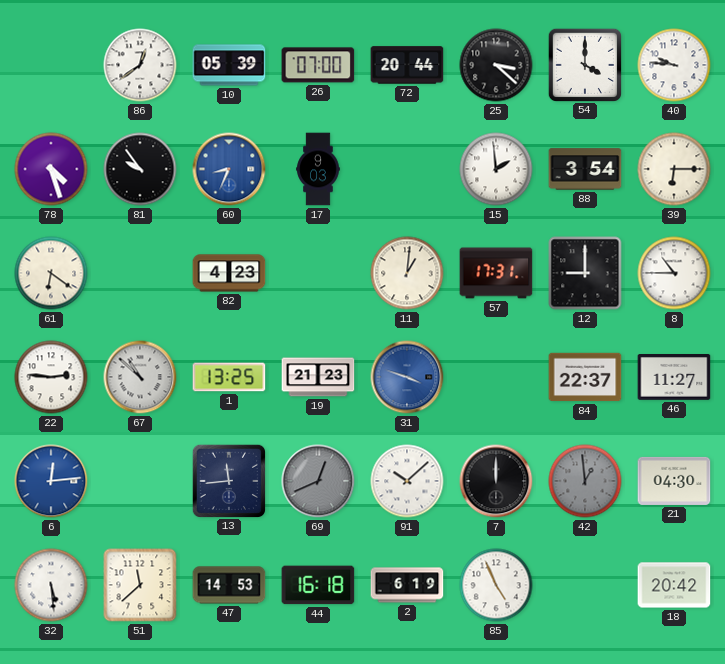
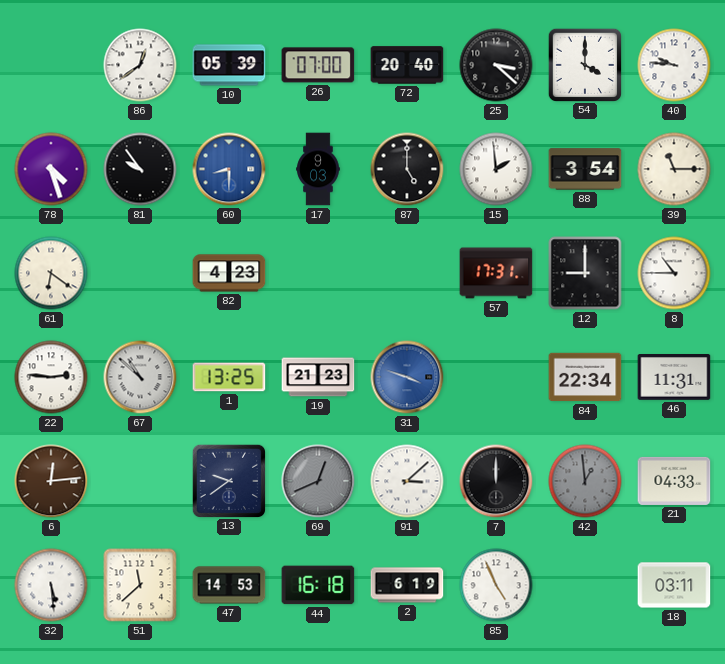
72: 20:44 -> 20:40 (407, 65)
60: 8:34 -> 8:30 (229, 169)
87: none -> 5:00 (407, 169)
39: 6:15 -> 11:15 (674, 169)
11: 1:01 -> none (407, 273)
84: 22:37 -> 22:34 (585, 377)
46: 11:27 -> 11:31 (674, 378)
6 dial: blue -> brown (51, 481)
13: 11:44 -> 9:39 (228, 480)
91: 10:08 -> 3:08 (407, 481)
21: 04:30 -> 04:33 (674, 481)
18: 20:42 -> 03:11 (674, 585)
